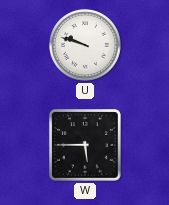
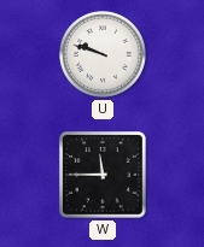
W: 5:45 -> 11:45 (103, 175)
